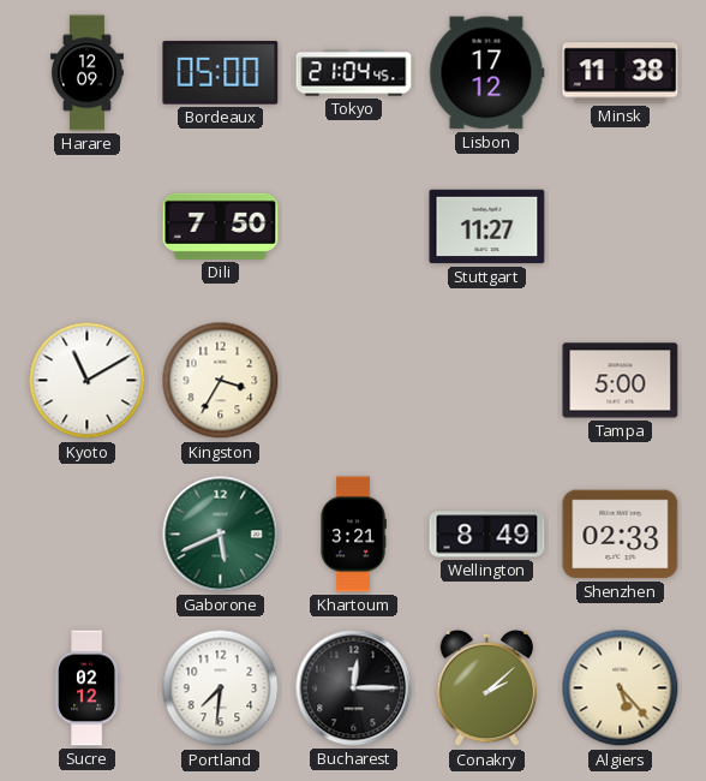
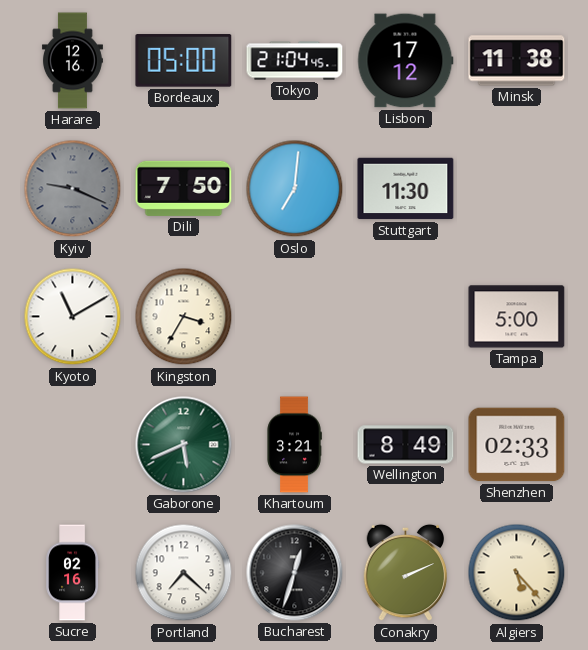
Harare: 12:09 -> 12:16 (72, 61)
Kyiv: none -> 9:19 (73, 189)
Oslo: none -> 7:01 (295, 189)
Stuttgart: 11:27 -> 11:30 (406, 189)
Sucre: 02:12 -> 02:16 (73, 573)
Portland: 7:31 -> 7:22 (184, 573)
Bucharest: 12:15 -> 12:33 (295, 573)
Conakry: 2:08 -> 2:11 (406, 573)
